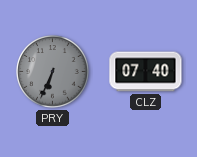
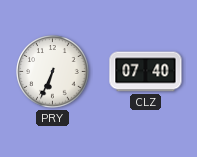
PRY dial: grey -> white (53, 72)
